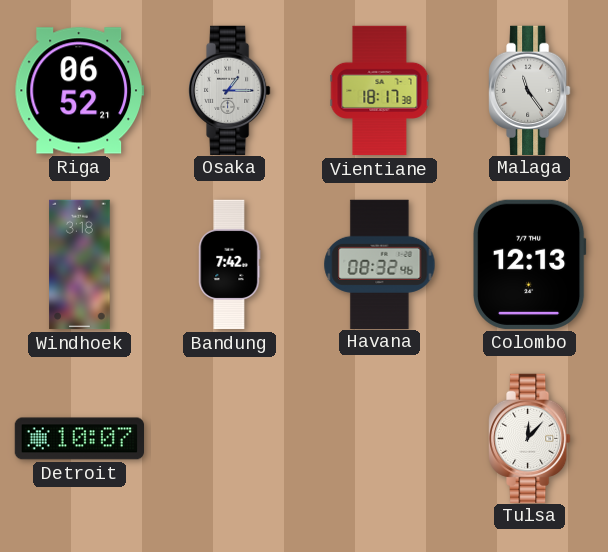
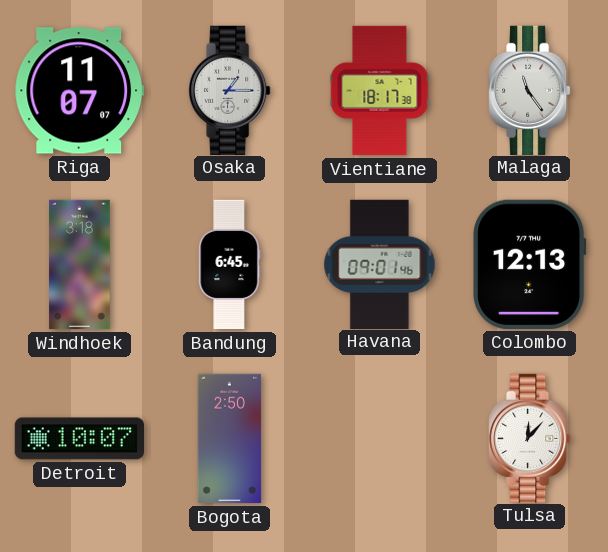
Riga: 06:52 -> 11:07 (79, 91)
Bandung: 7:42 -> 6:45 (230, 265)
Havana: 08:32 -> 09:01 (380, 264)
Bogota: none -> 2:50 (230, 439)
